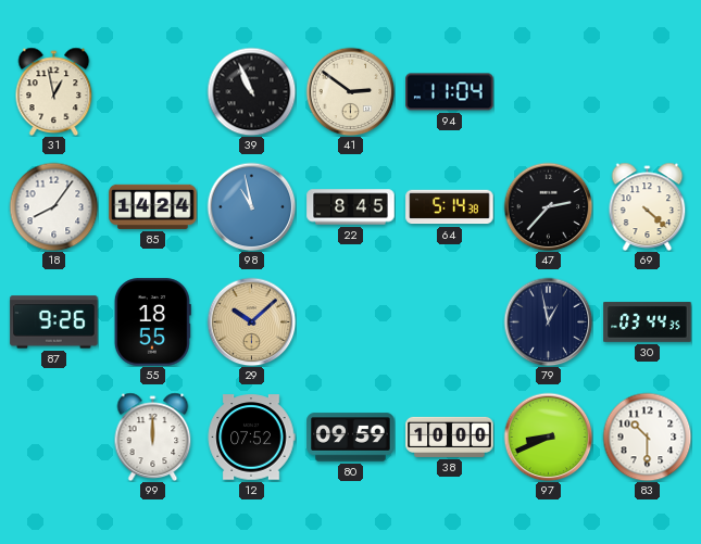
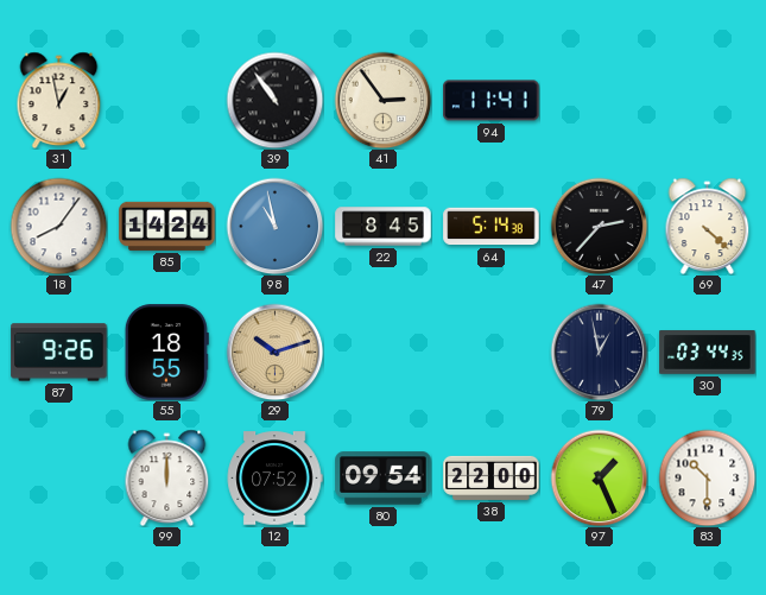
39: 10:56 -> 10:54 (274, 100)
41: 2:51 -> 2:54 (382, 100)
94: 11:04 -> 11:41 (492, 101)
29: 10:08 -> 10:12 (274, 352)
80: 09:59 -> 09:54 (384, 479)
38: 10:00 -> 22:00 (492, 477)
97: 8:41 -> 1:26 (599, 477)
